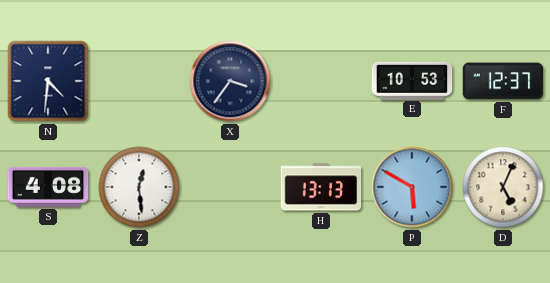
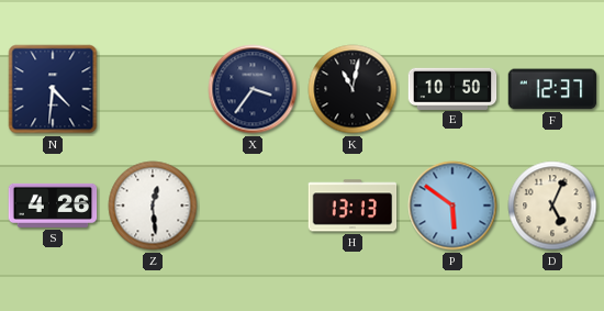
K: none -> 11:02 (353, 89)
E: 10:53 -> 10:50 (452, 88)
S: 4:08 -> 4:26 (53, 206)
P: 5:50 -> 5:51 (452, 206)
